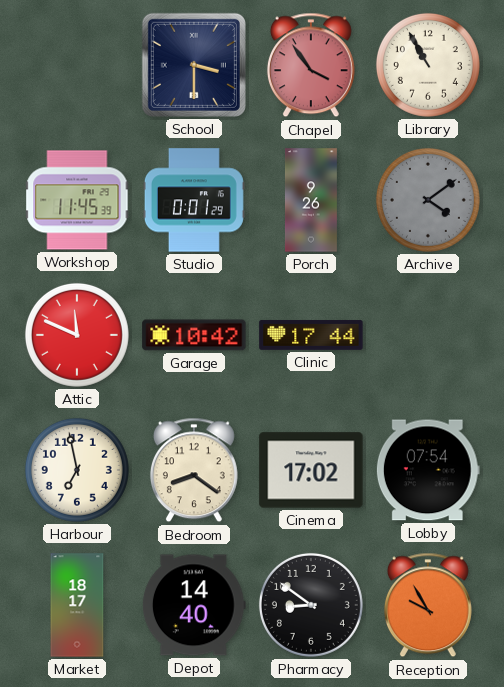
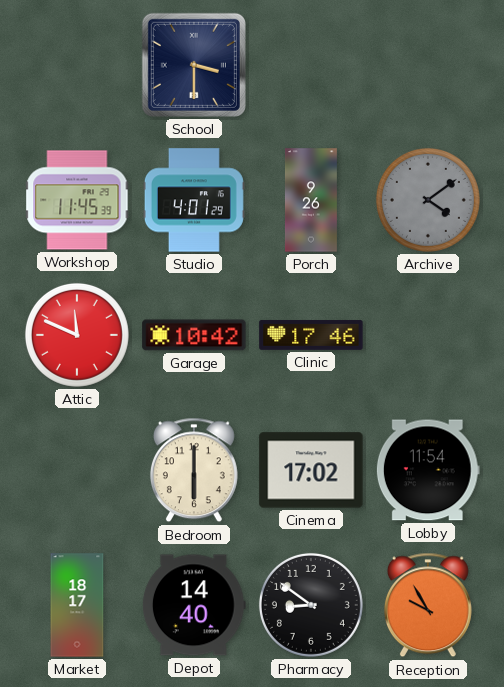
Chapel: 3:54 -> none (311, 65)
Library: 10:55 -> none (428, 65)
Studio: 0:01 -> 4:01 (194, 200)
Clinic: 17:44 -> 17:46 (311, 336)
Harbour: 6:58 -> none (77, 470)
Bedroom: 8:21 -> 6:00 (194, 470)
Lobby: 07:54 -> 11:54 (428, 470)
